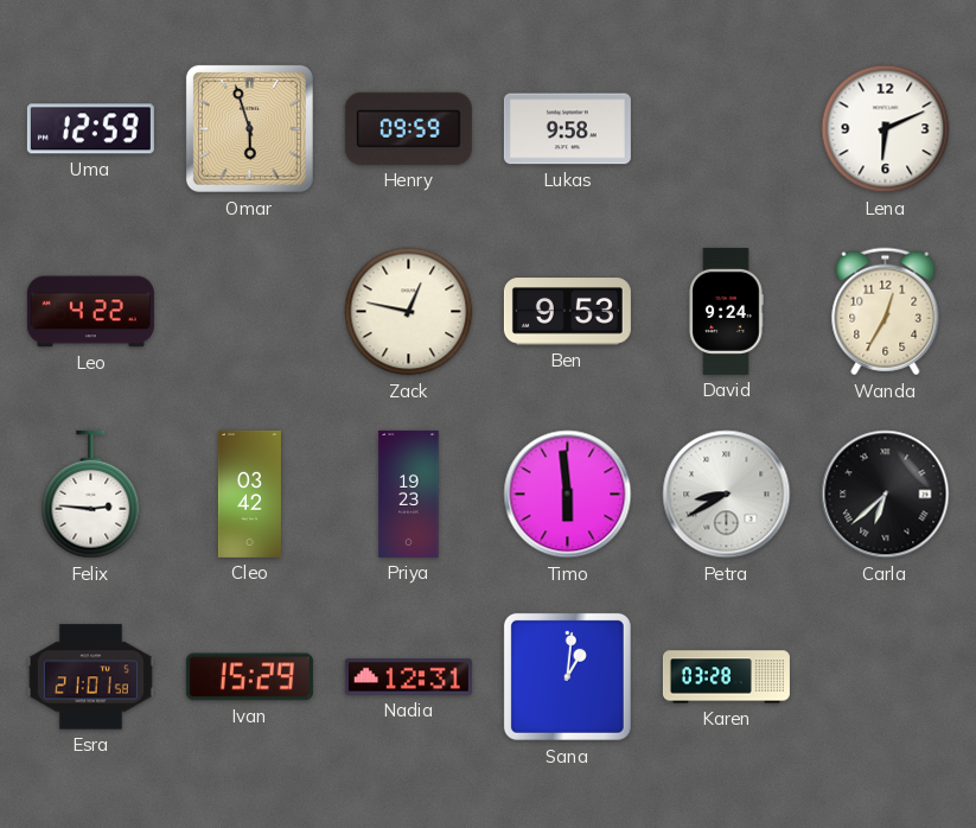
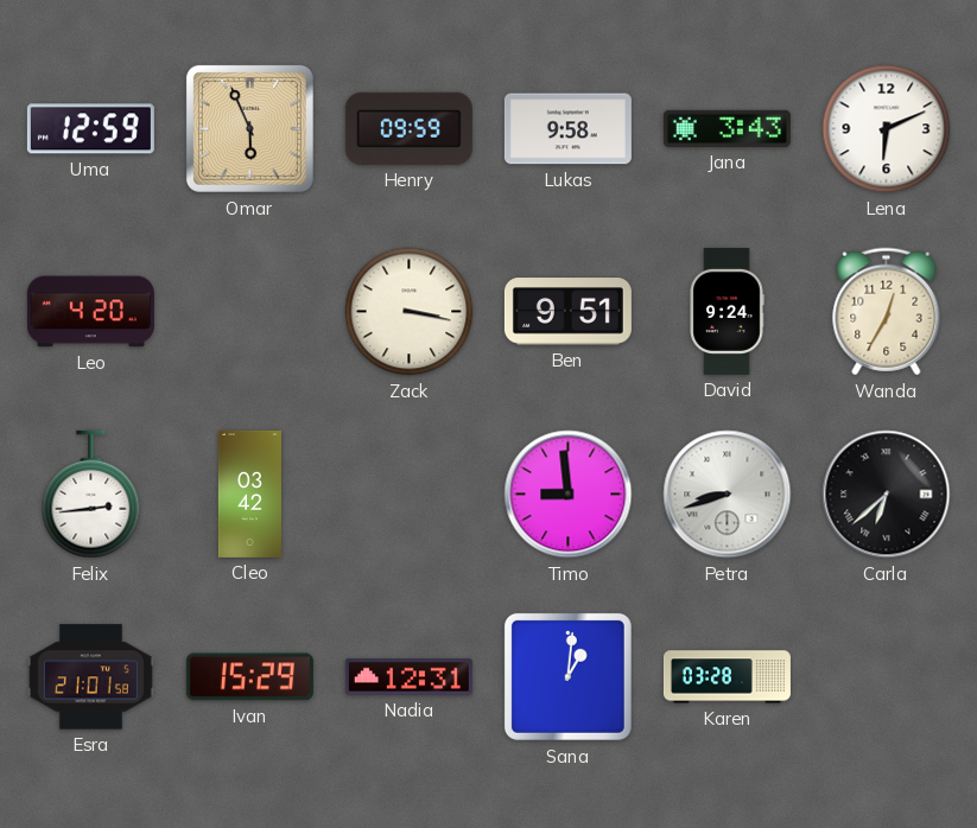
Omar: 5:57 -> 5:56 (249, 128)
Jana: none -> 3:43 (727, 128)
Leo: 4:22 -> 4:20 (90, 312)
Zack: 12:47 -> 3:17 (410, 312)
Ben: 9:53 -> 9:51 (567, 312)
Felix: 2:46 -> 2:44 (91, 495)
Priya: 19:23 -> none (409, 493)
Timo: 5:59 -> 8:59 (569, 495)
Petra: 8:40 -> 8:42 (728, 495)
